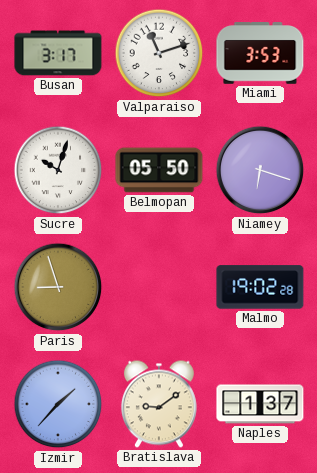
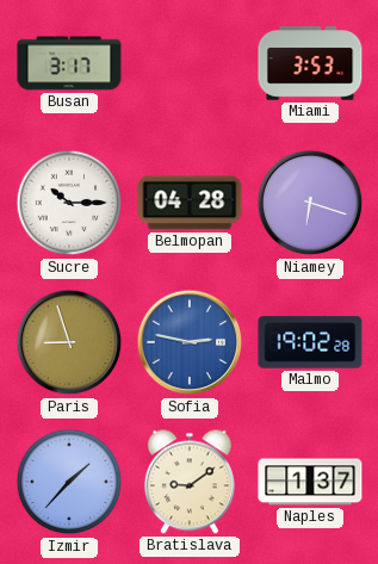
Valparaiso: 11:12 -> none (159, 53)
Sucre: 10:03 -> 10:15 (69, 203)
Belmopan: 05:50 -> 04:28 (190, 203)
Sofia: none -> 2:47 (190, 342)
